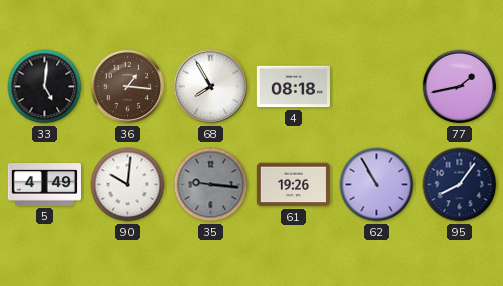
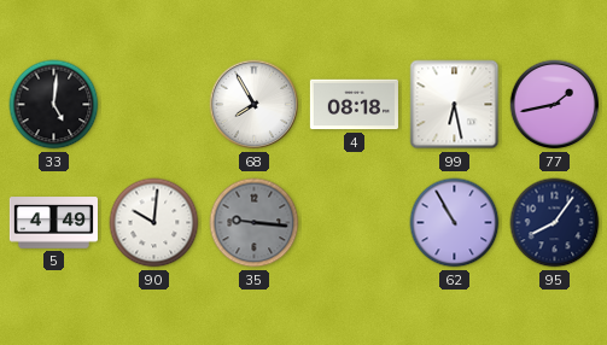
36: 1:16 -> none (128, 87)
99: none -> 6:28 (455, 105)
61: 19:26 -> none (293, 185)
